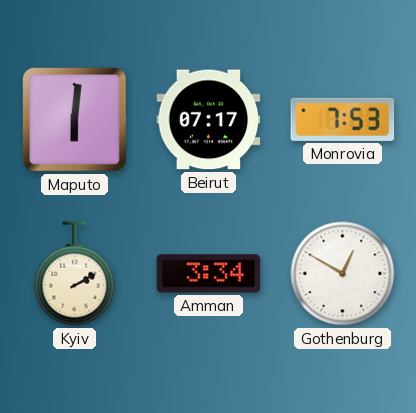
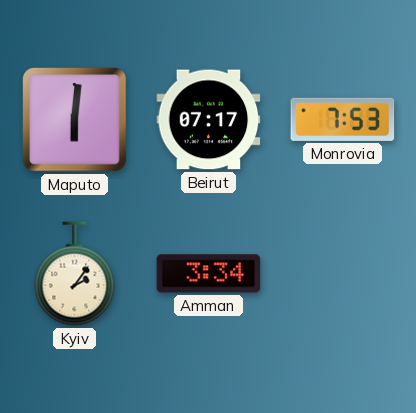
Kyiv: 2:10 -> 2:06 (75, 274)
Gothenburg: 12:50 -> none (343, 274)
